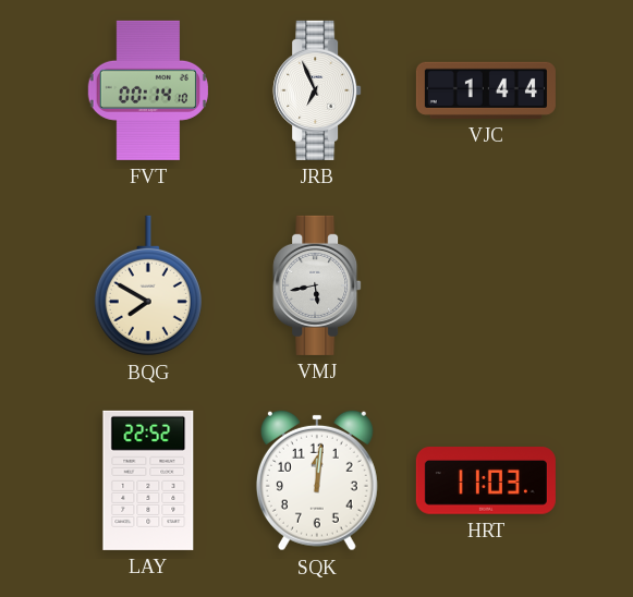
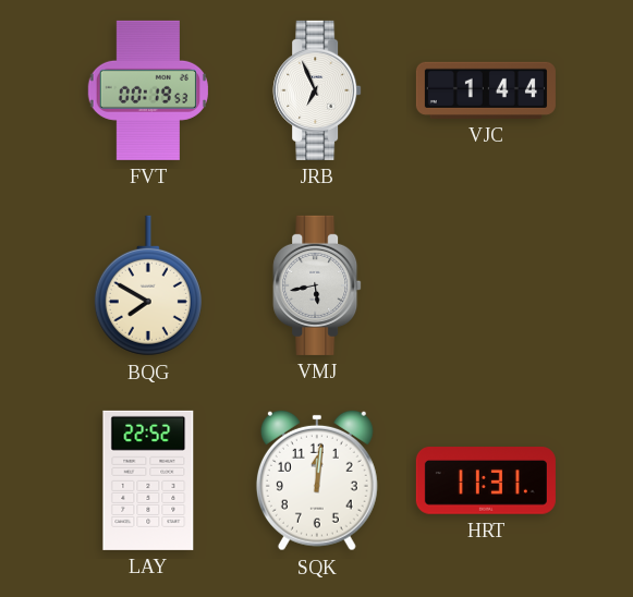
FVT: 00:14 -> 00:19 (148, 90)
HRT: 11:03 -> 11:31 (486, 482)
